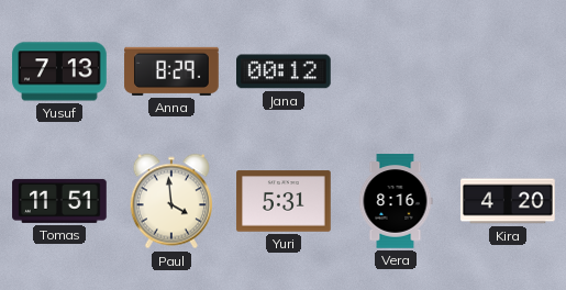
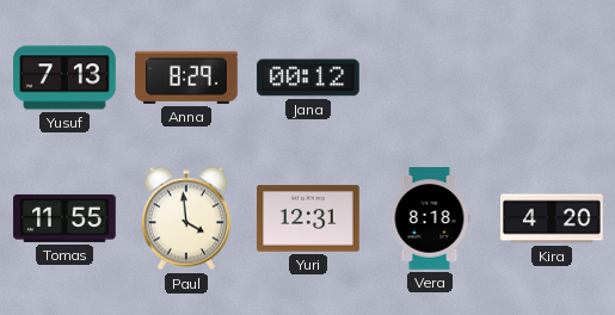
Tomas: 11:51 -> 11:55 (64, 218)
Yuri: 5:31 -> 12:31 (308, 218)
Vera: 8:16 -> 8:18 (430, 218)
